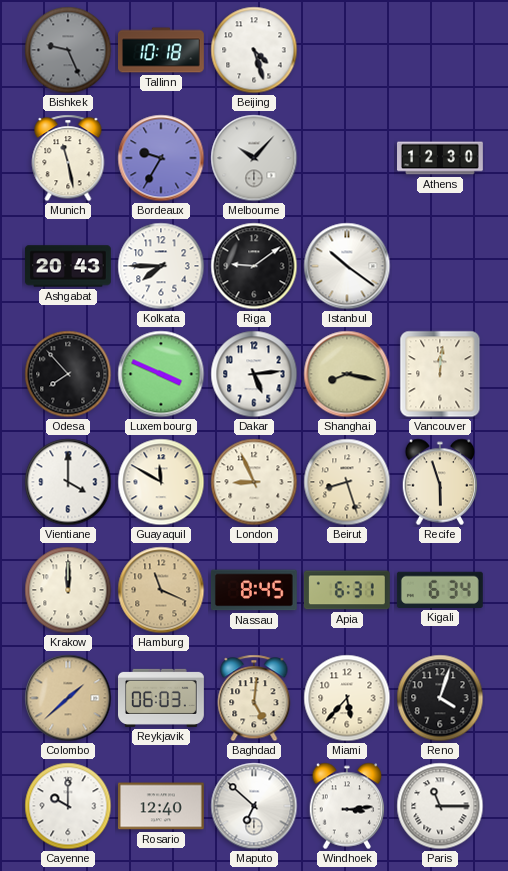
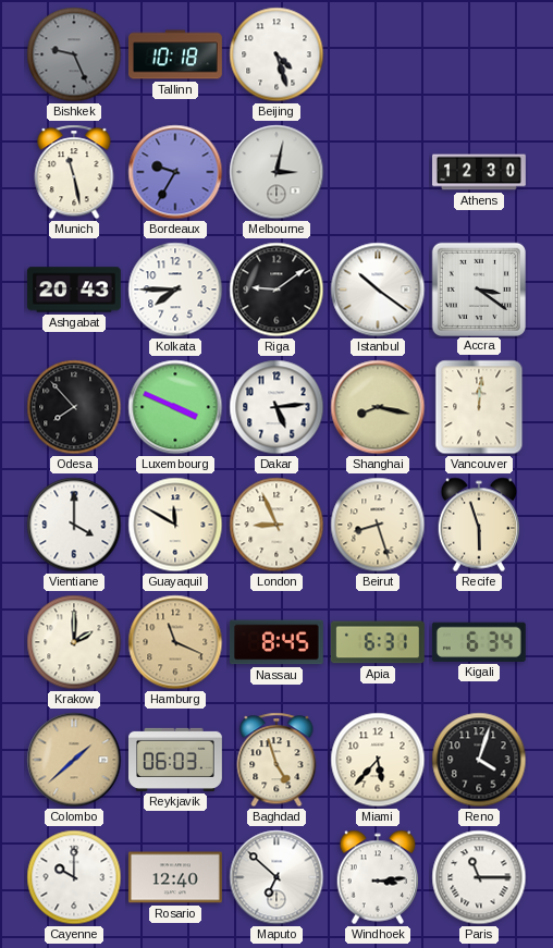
Melbourne: 10:07 -> 3:02 (276, 172)
Accra: none -> 3:21 (478, 288)
Krakow: 12:00 -> 2:00 (74, 642)
Baghdad: 5:01 -> 4:57 (276, 760)
